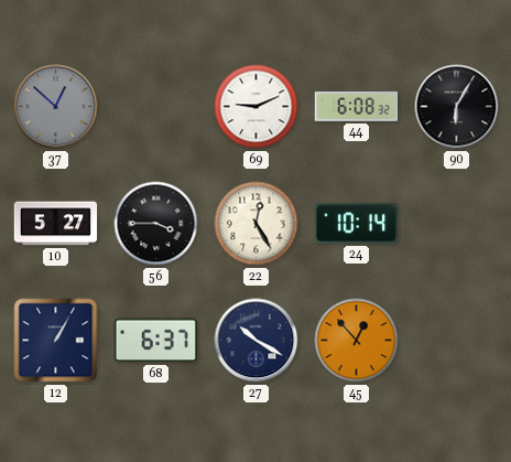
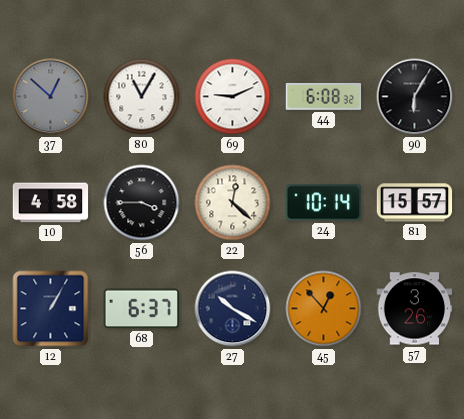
80: none -> 11:05 (142, 97)
10: 5:27 -> 4:58 (51, 203)
22: 12:25 -> 12:22 (233, 203)
81: none -> 15:57 (415, 203)
57: none -> 3:26 (415, 309)
